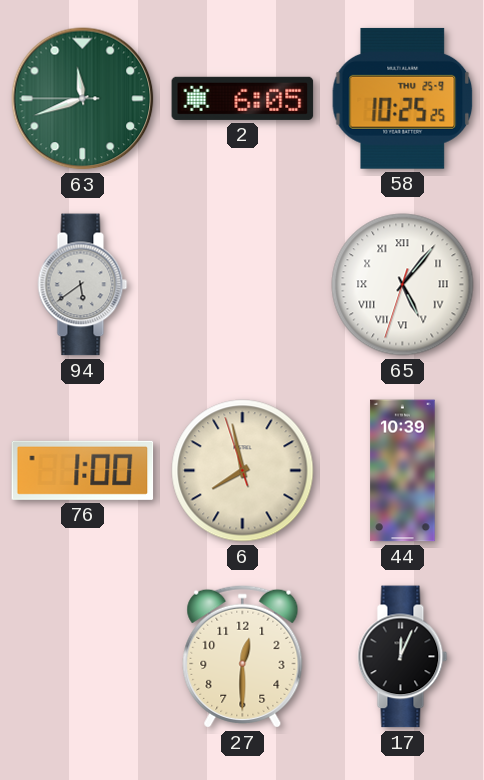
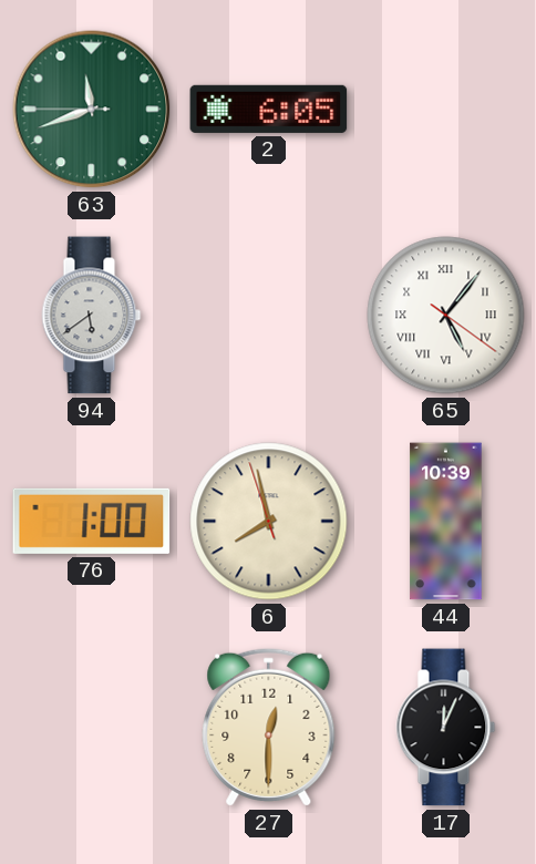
58: 10:25 -> none (403, 98)
65: 5:06:33 -> 5:06:21 (446, 316)
